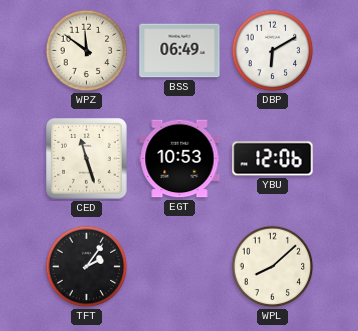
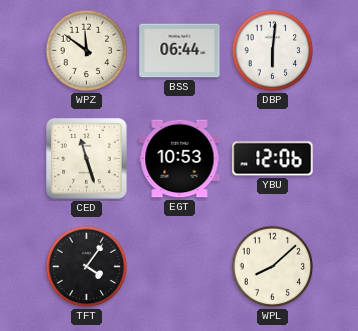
BSS: 06:49 -> 06:44 (180, 51)
DBP: 6:10 -> 6:01 (273, 51)
TFT: 2:06 -> 4:06 (87, 267)
